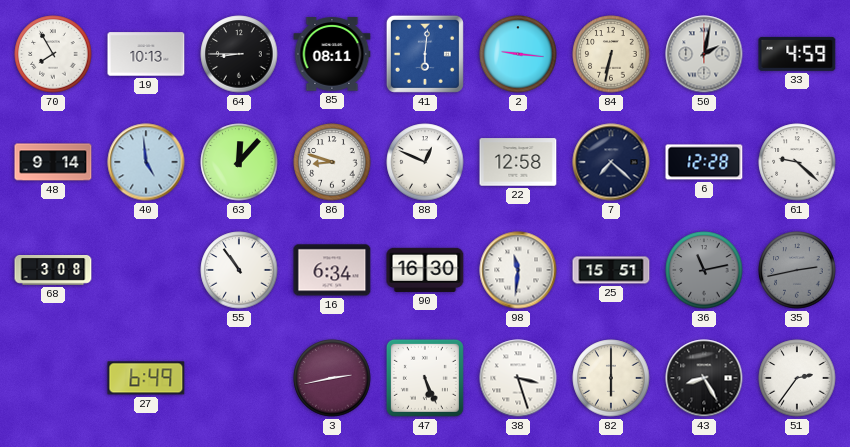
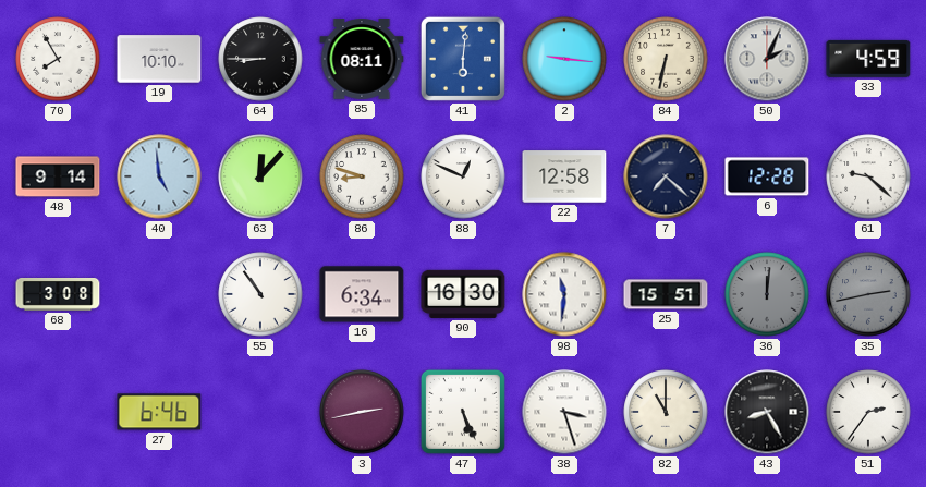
19: 10:13 -> 10:10 (159, 59)
50: 2:02 -> 2:04 (767, 59)
36: 11:13 -> 12:01 (767, 294)
27: 6:49 -> 6:46 (159, 412)
82: 6:00 -> 11:00 (666, 412)
